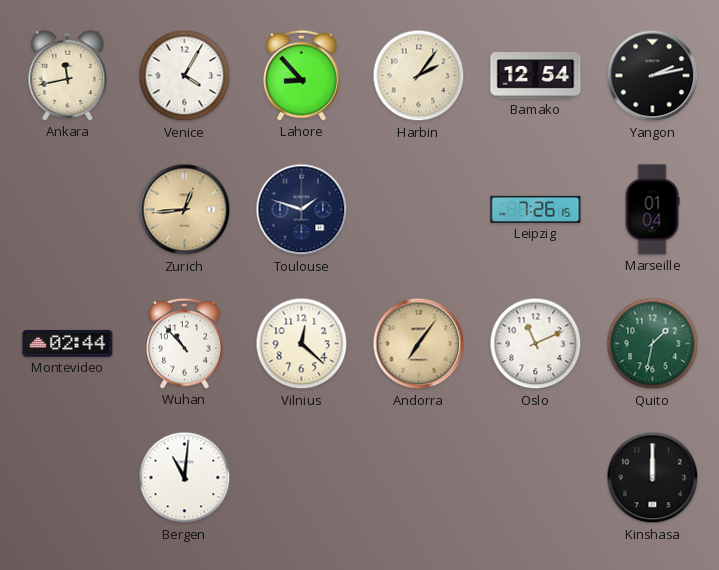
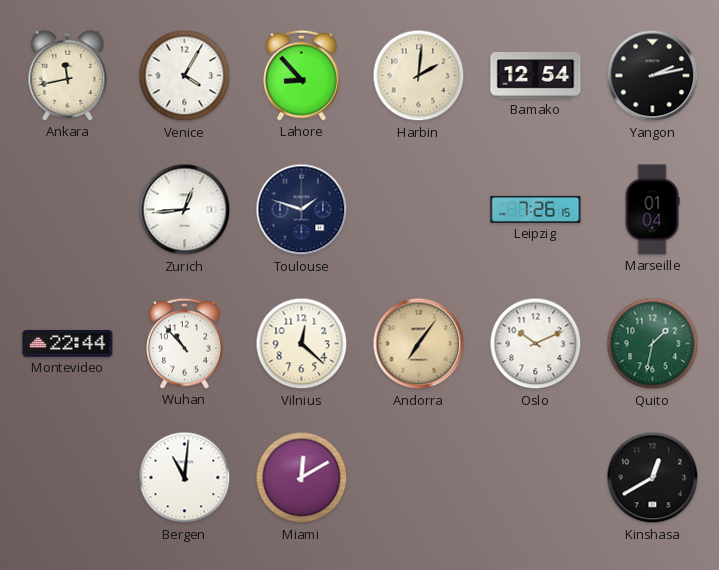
Harbin: 2:06 -> 2:01 (419, 76)
Zurich dial: champagne -> white (185, 210)
Montevideo: 02:44 -> 22:44 (68, 343)
Oslo: 11:11 -> 10:11 (536, 344)
Miami: none -> 12:10 (302, 478)
Kinshasa: 12:00 -> 12:40 (653, 478)
